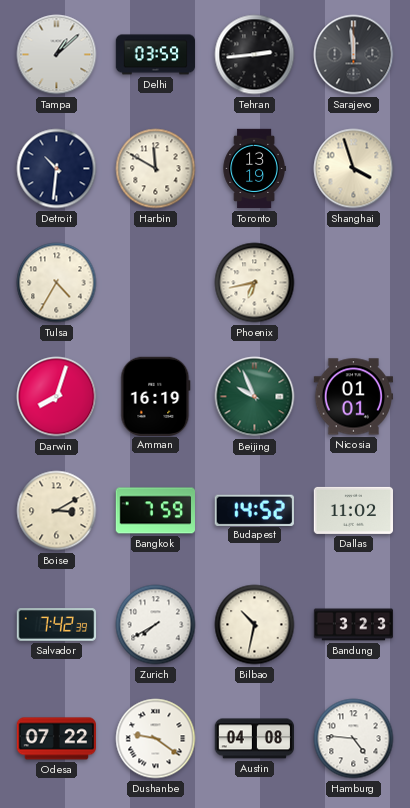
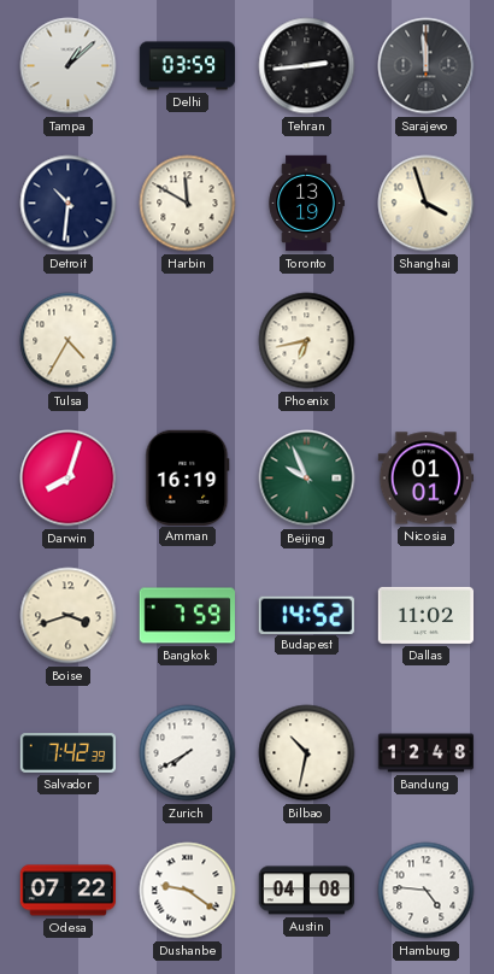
Boise: 3:10 -> 3:42 (69, 616)
Bandung: 3:23 -> 12:48 (427, 753)
